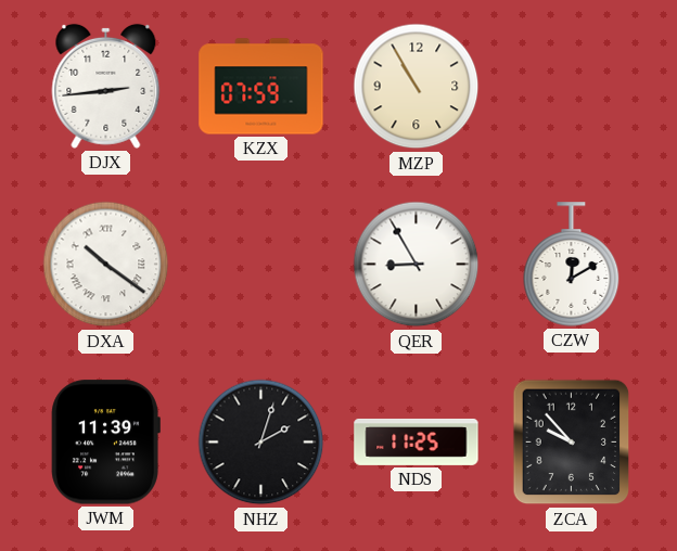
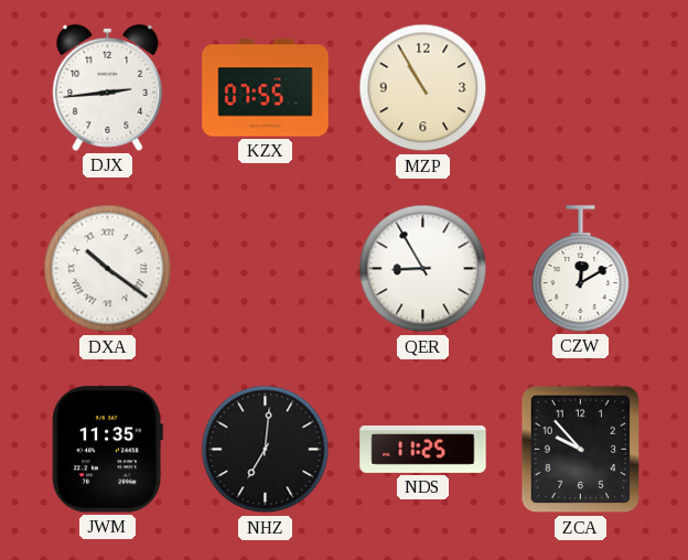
KZX: 07:59 -> 07:55 (266, 88)
JWM: 11:39 -> 11:35 (107, 450)
NHZ: 2:03 -> 7:01 (266, 450)
